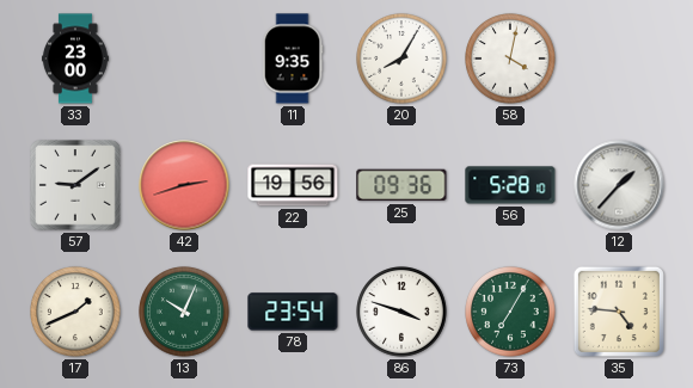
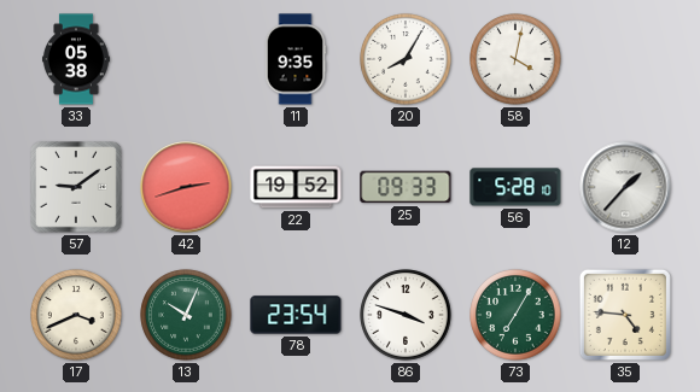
33: 23:00 -> 05:38 (76, 59)
22: 19:56 -> 19:52 (296, 187)
25: 09:36 -> 09:33 (406, 187)
17: 1:41 -> 3:41 (76, 315)
